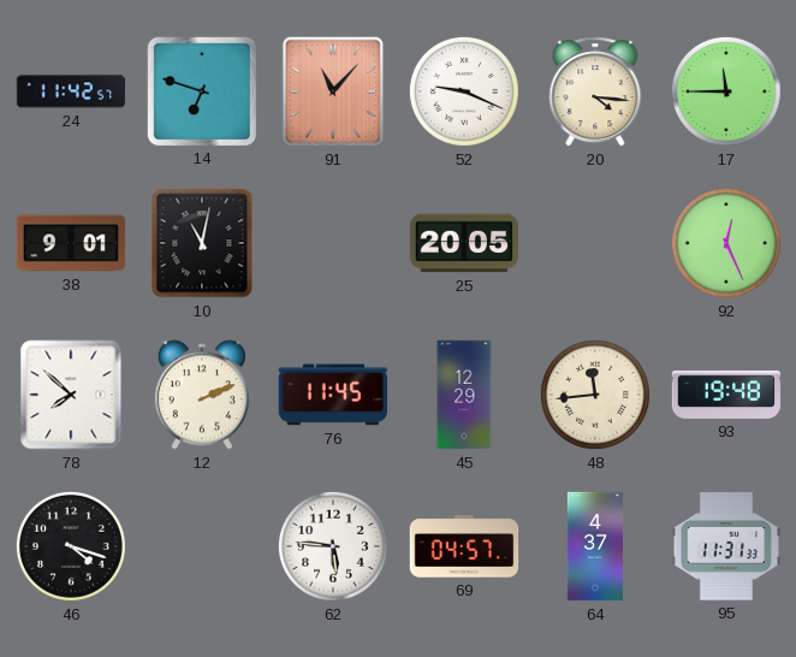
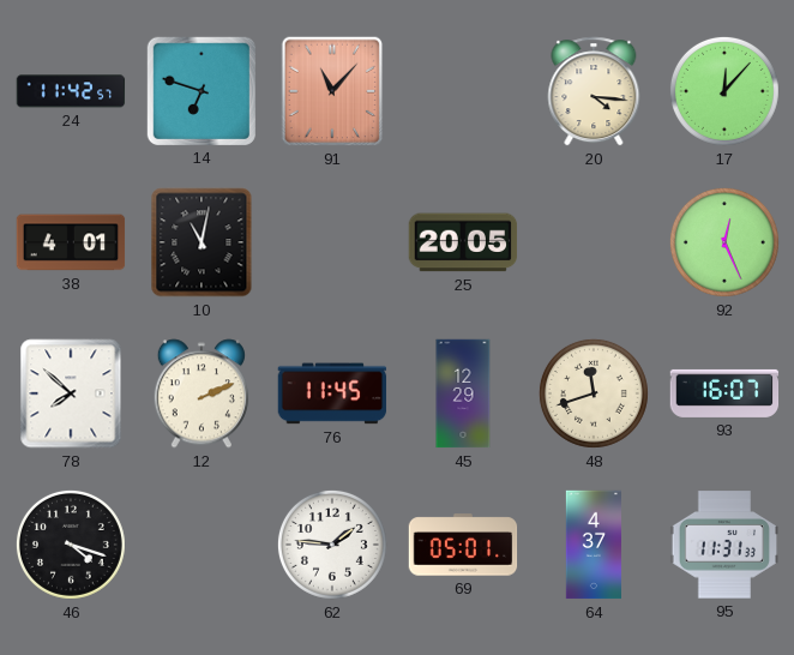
52: 9:19 -> none (464, 91)
17: 11:45 -> 12:07 (724, 91)
38: 9:01 -> 4:01 (71, 242)
48: 11:44 -> 11:42 (594, 393)
93: 19:48 -> 16:07 (724, 393)
62: 5:46 -> 1:46 (332, 545)
69: 04:57 -> 05:01 (463, 545)
